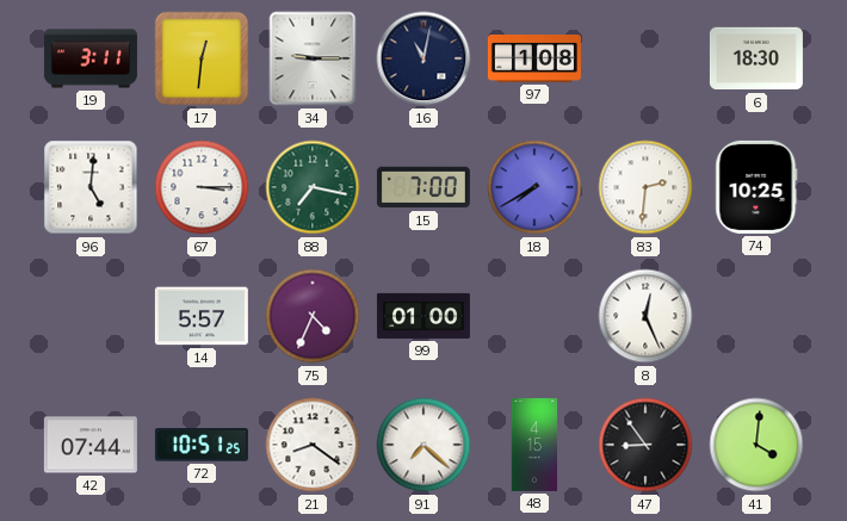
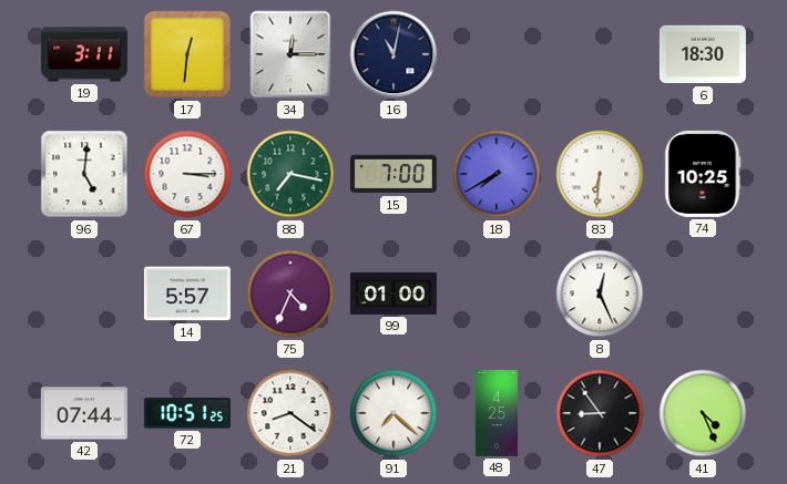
34: 9:15 -> 12:15 (290, 54)
97: 1:08 -> none (534, 60)
83: 2:31 -> 6:31 (600, 174)
48: 4:15 -> 4:25 (497, 413)
41: 4:01 -> 4:26 (703, 413)
